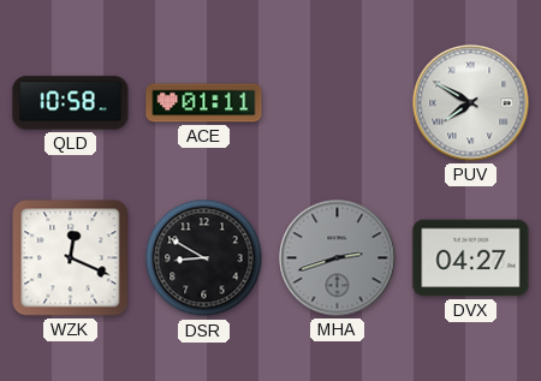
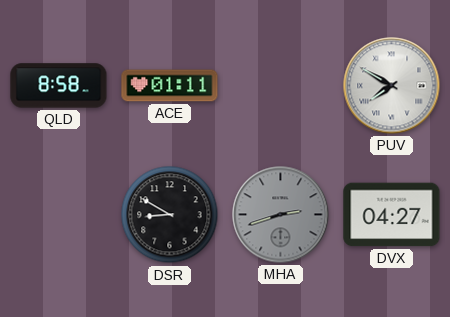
QLD: 10:58 -> 8:58 (59, 86)
WZK: 12:19 -> none (71, 258)
